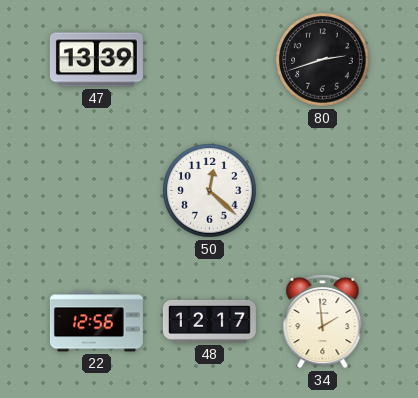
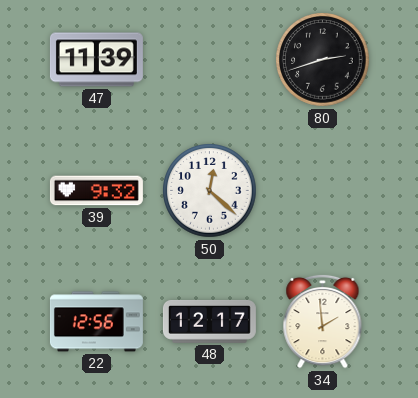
47: 13:39 -> 11:39 (96, 60)
39: none -> 9:32 (96, 191)
